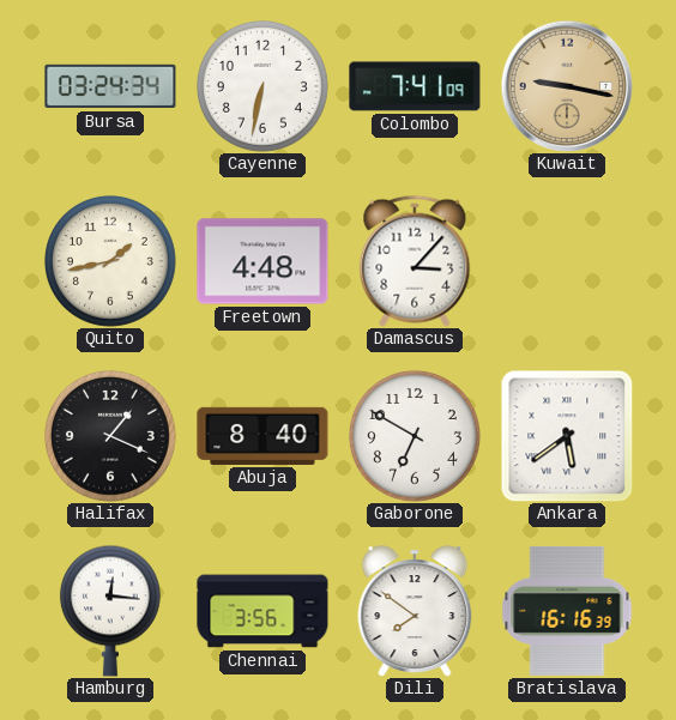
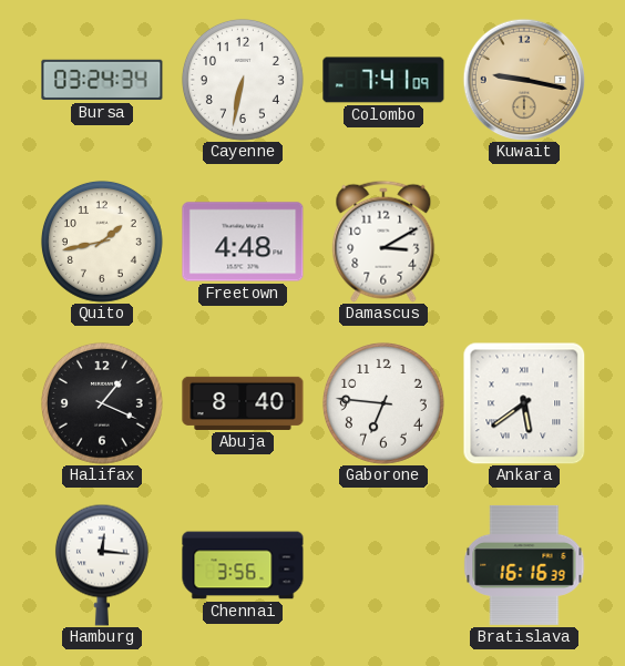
Damascus: 3:07 -> 3:10 (383, 242)
Gaborone: 6:50 -> 6:46 (383, 403)
Dili: 7:51 -> none (415, 611)
